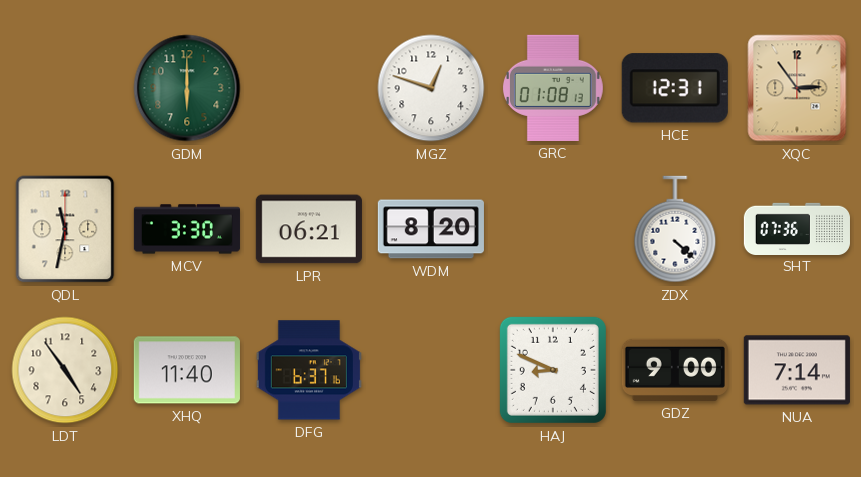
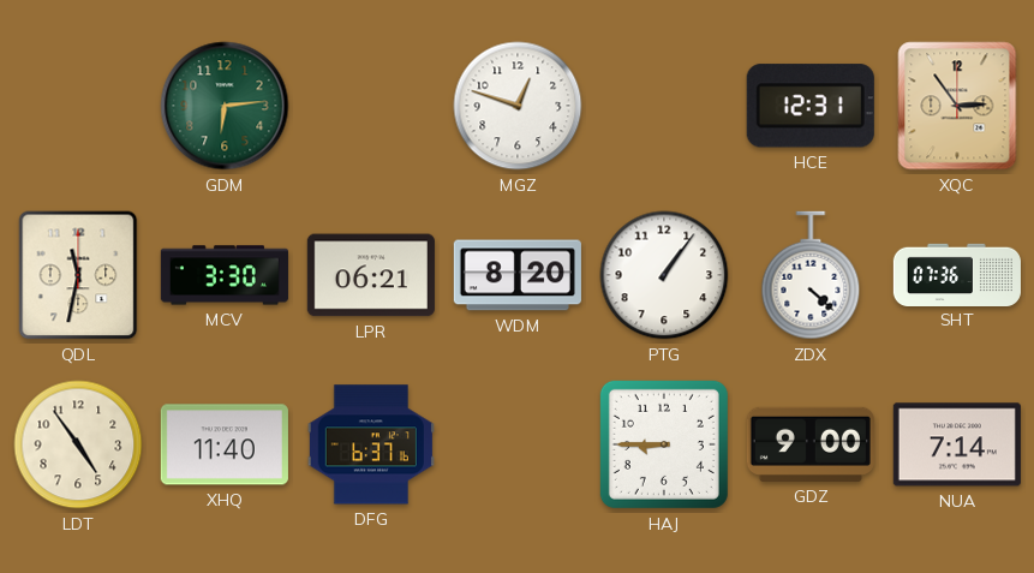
GDM: 6:00 -> 6:14 (225, 106)
GRC: 01:08 -> none (553, 88)
PTG: none -> 1:06 (664, 275)
HAJ: 8:49 -> 8:45 (664, 444)
